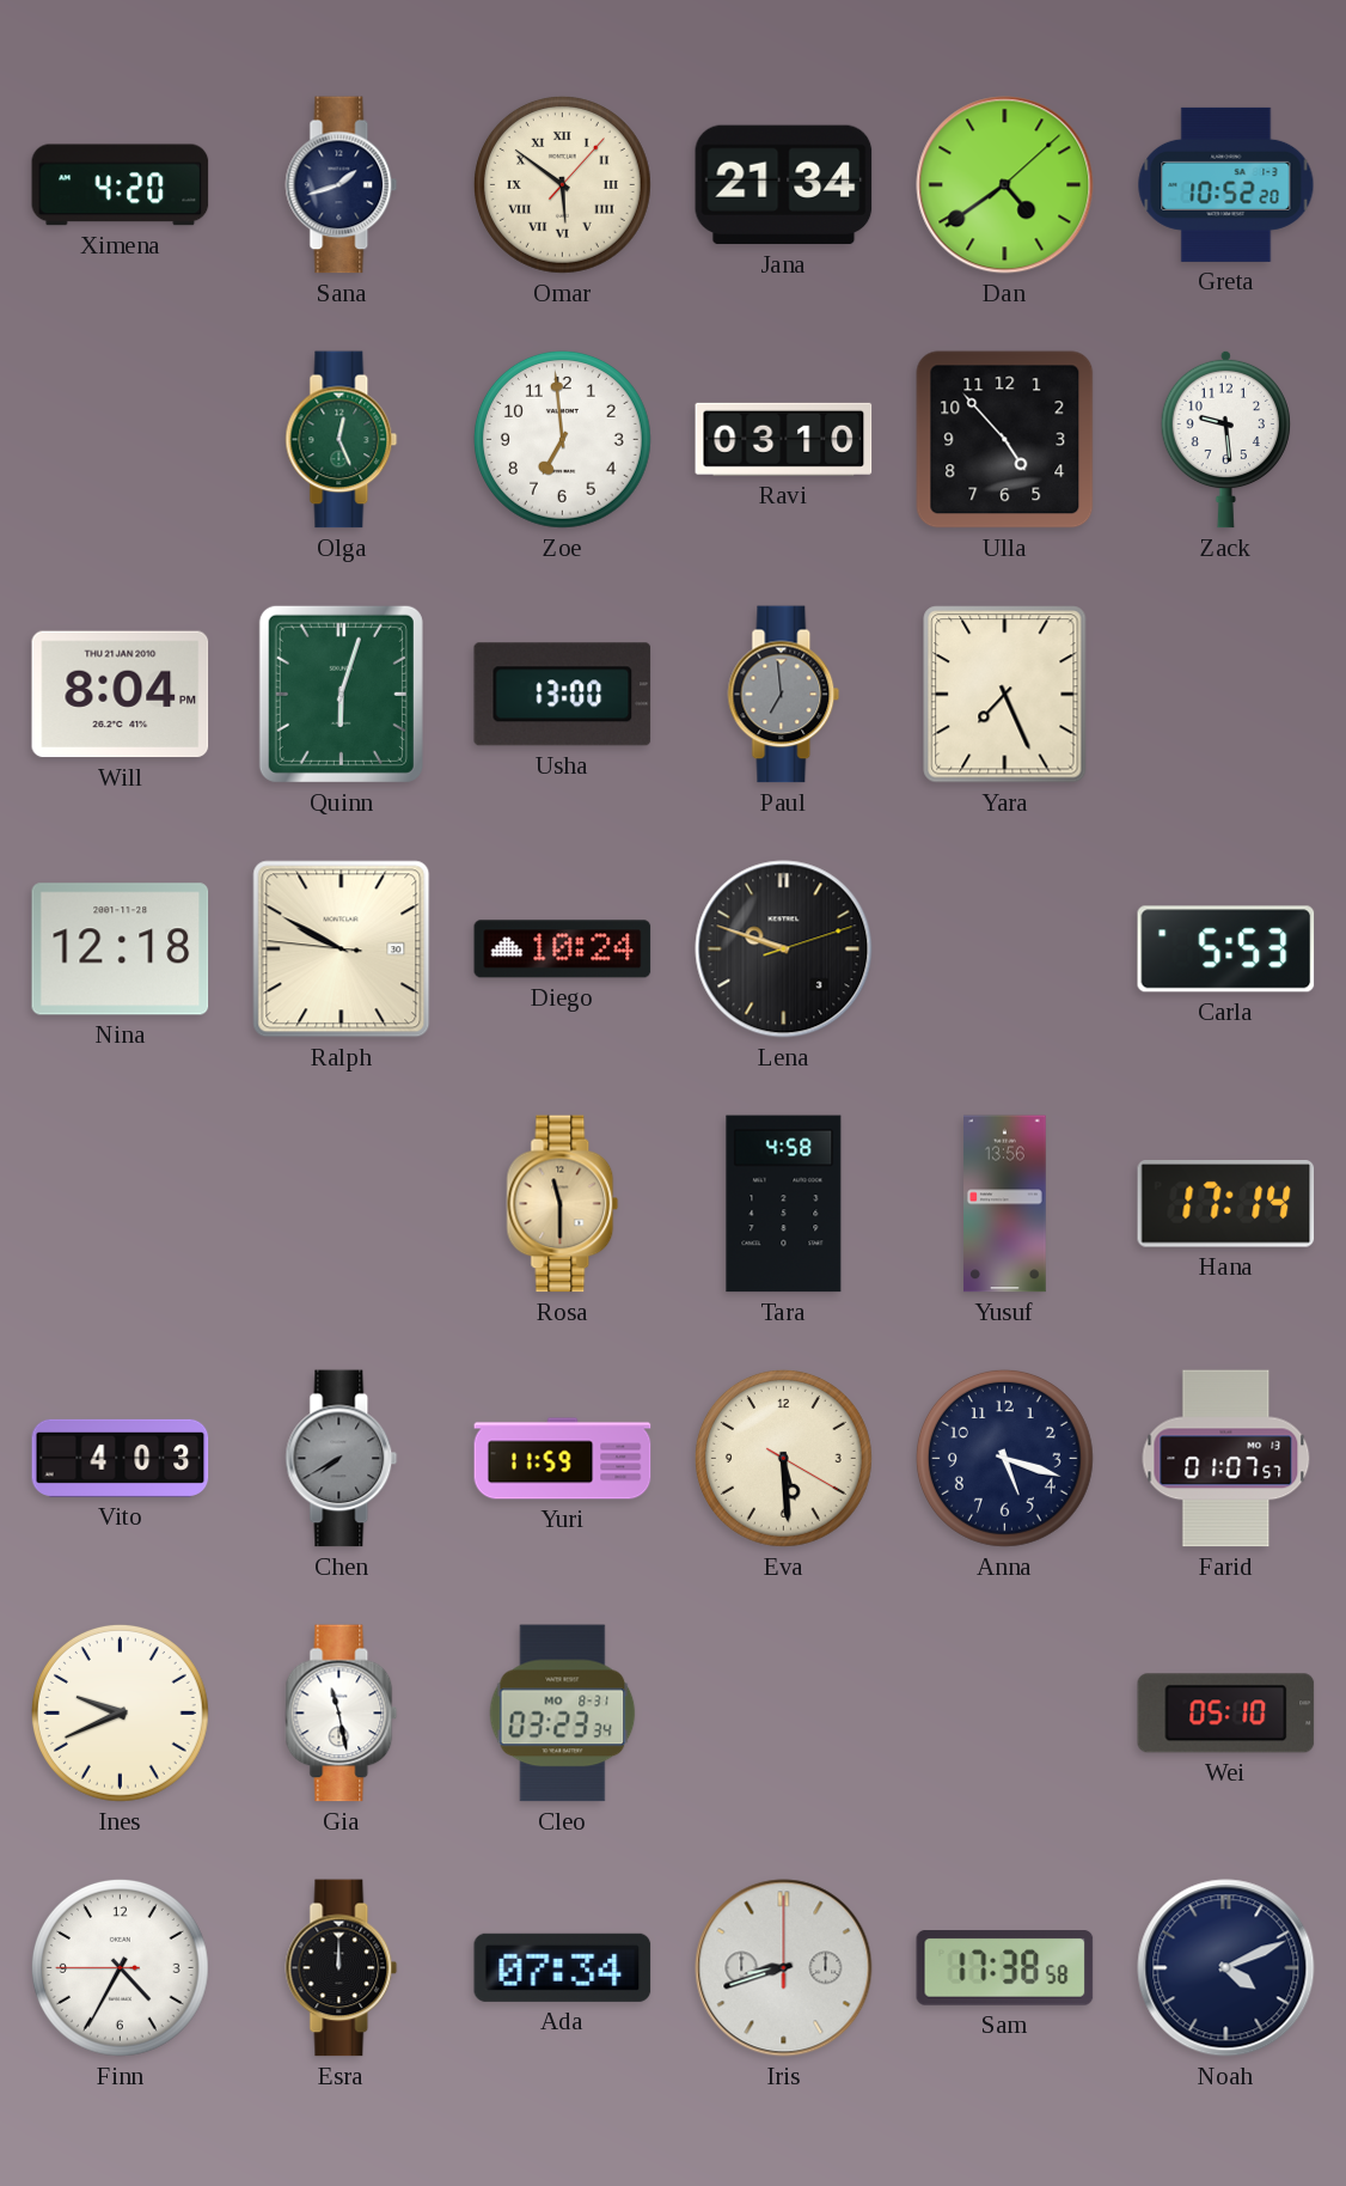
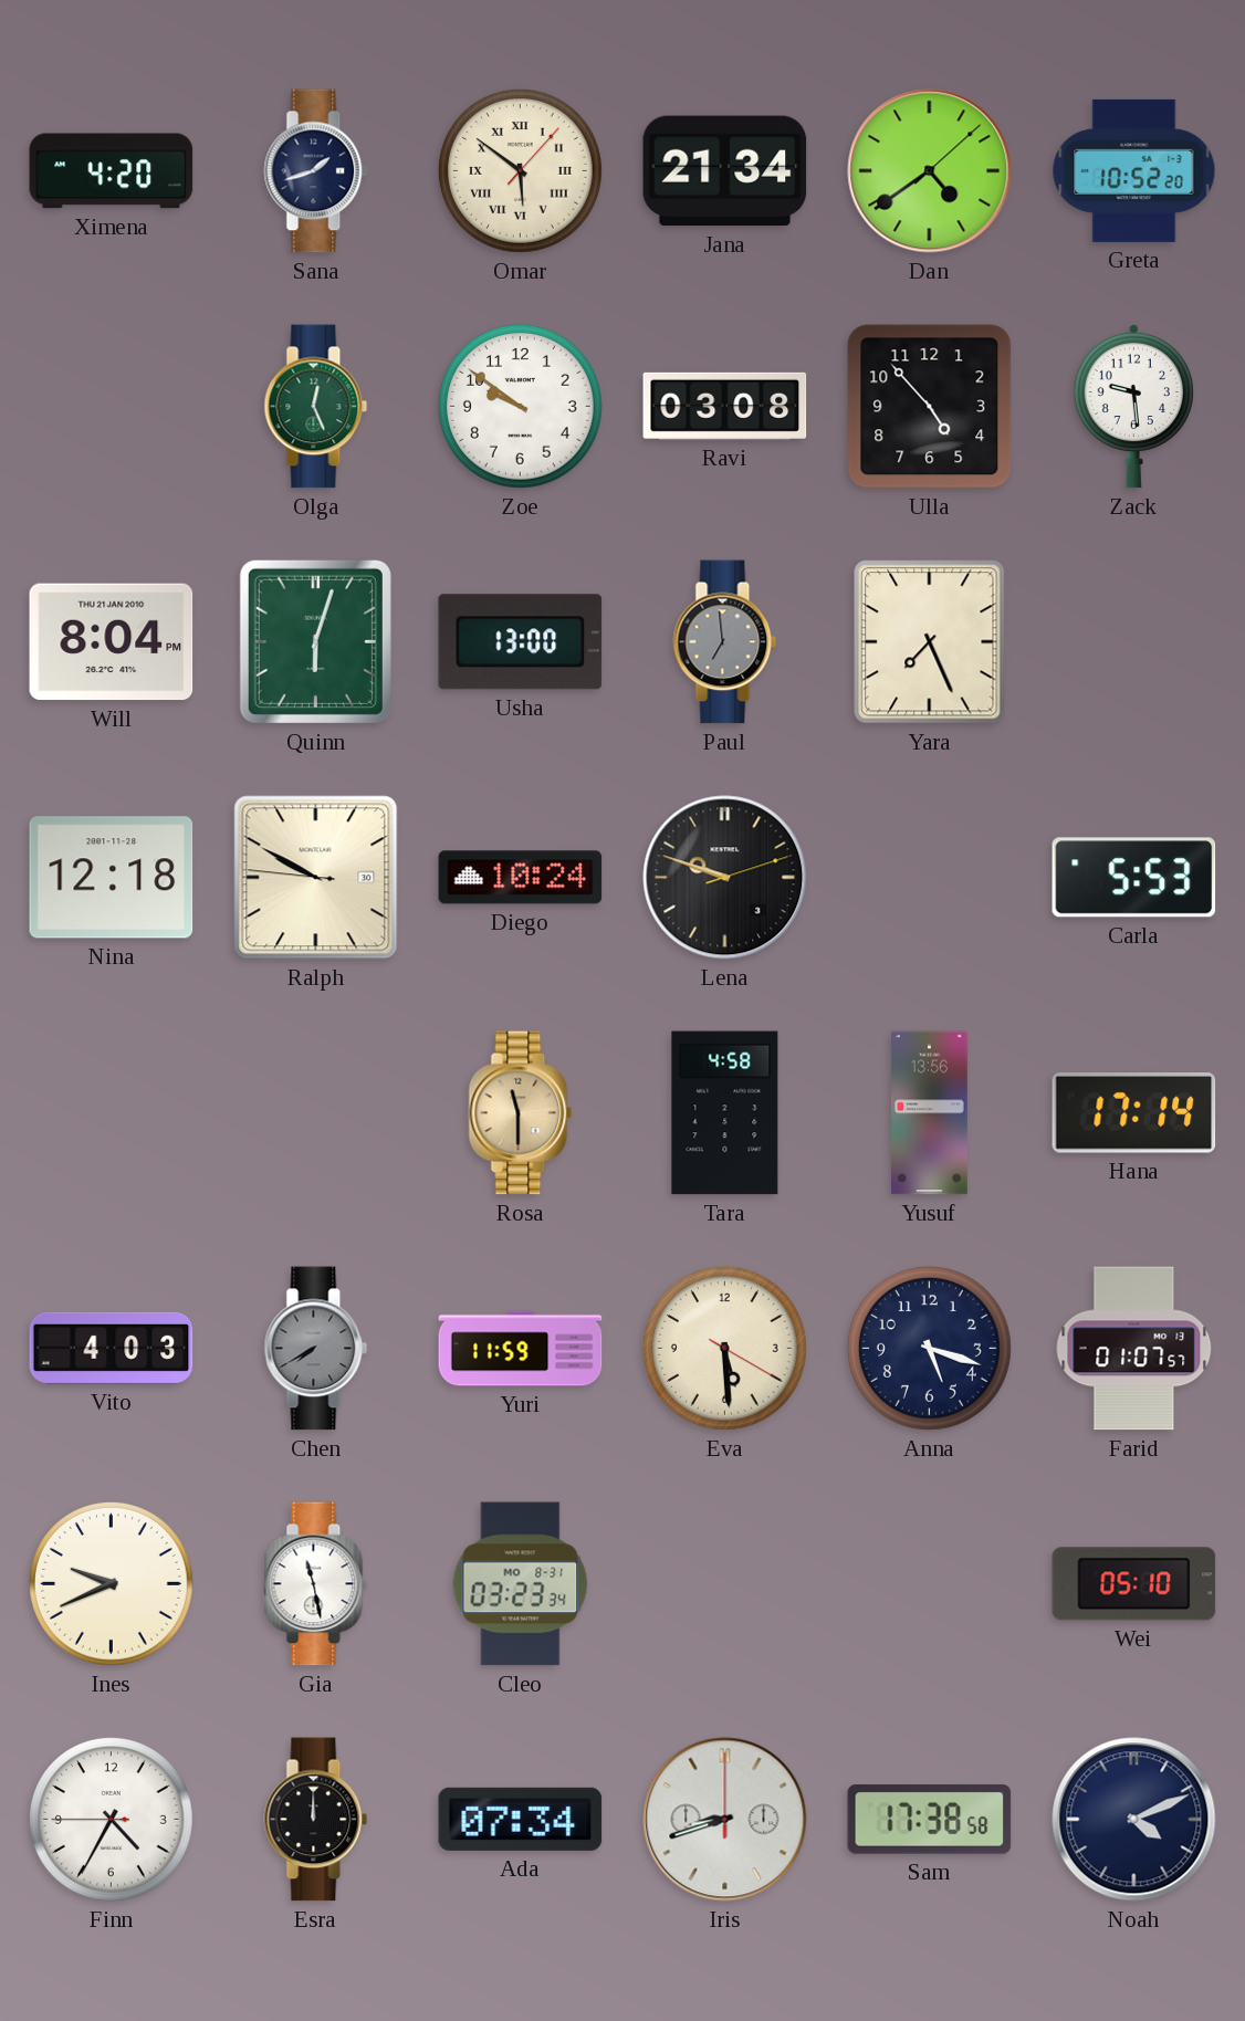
Zoe: 6:59 -> 9:51 (520, 406)
Ravi: 03:10 -> 03:08 (725, 406)
